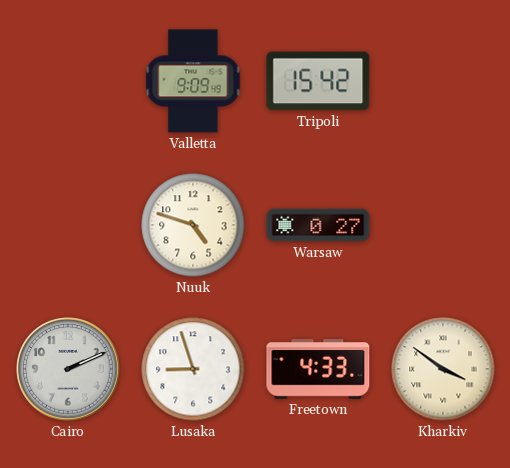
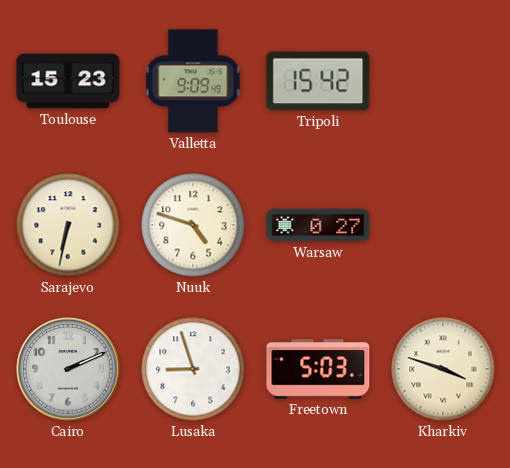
Toulouse: none -> 15:23 (68, 81)
Sarajevo: none -> 6:32 (68, 225)
Freetown: 4:33 -> 5:03 (318, 370)
Kharkiv: 3:51 -> 3:48 (443, 369)
